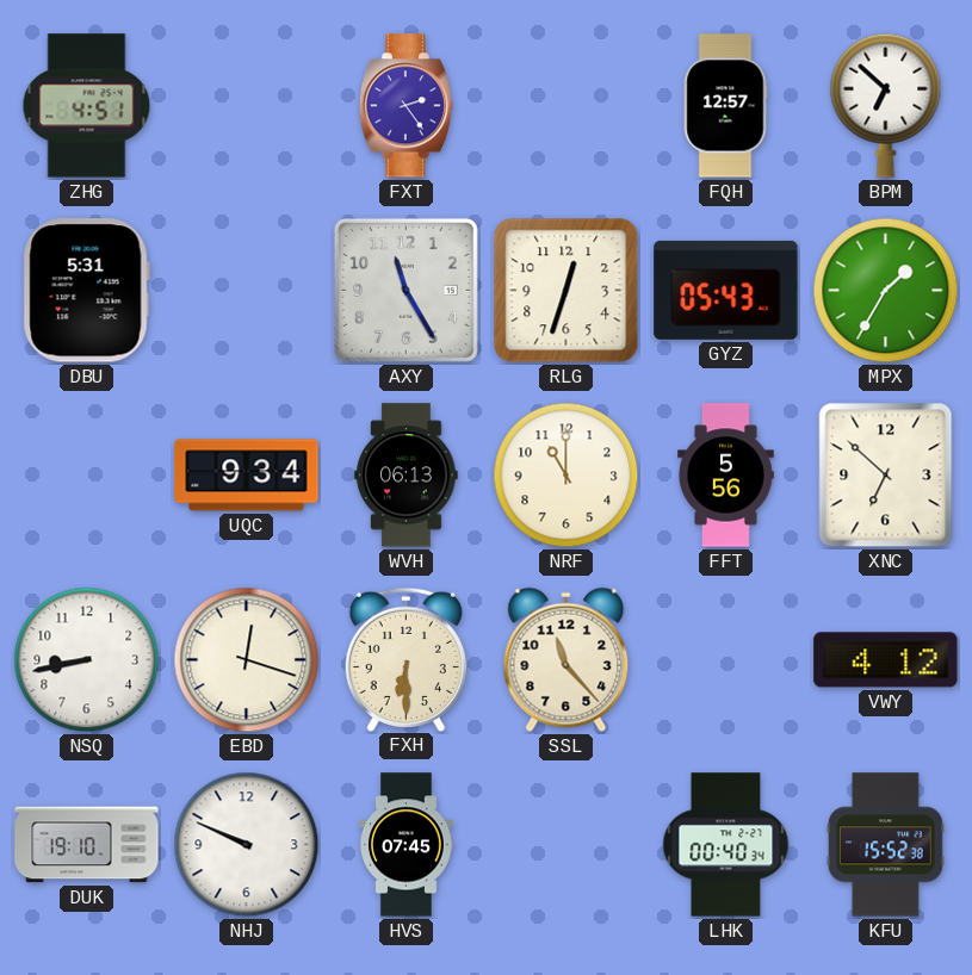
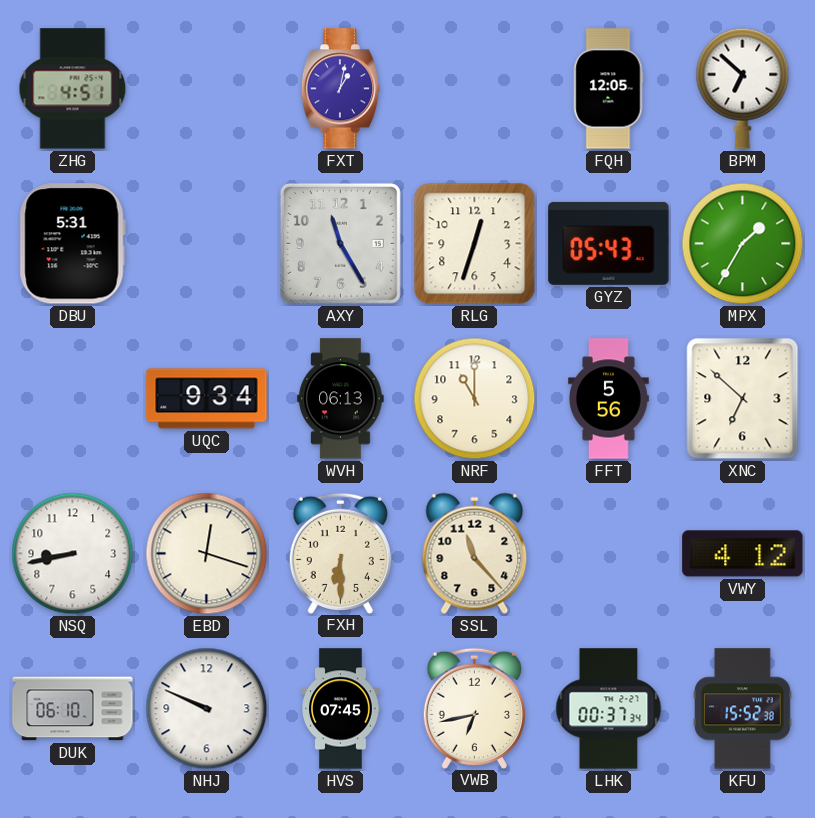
FXT: 2:24 -> 1:02 (341, 89)
FQH: 12:57 -> 12:05 (608, 89)
DUK: 19:10 -> 06:10 (73, 709)
VWB: none -> 6:43 (474, 708)
LHK: 00:40 -> 00:37 (609, 709)
